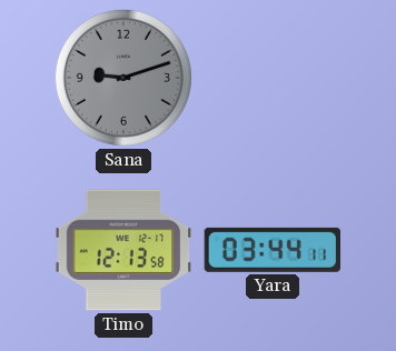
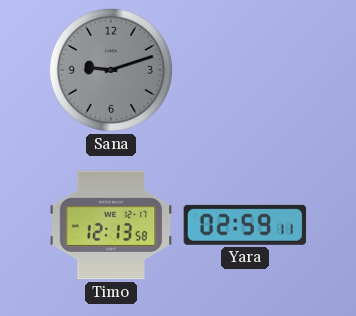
Yara: 03:44 -> 02:59 (245, 225)
